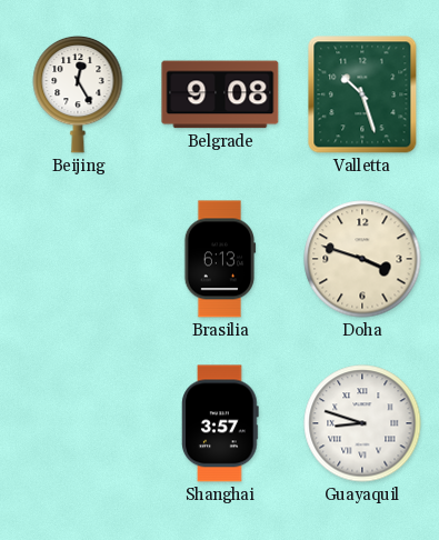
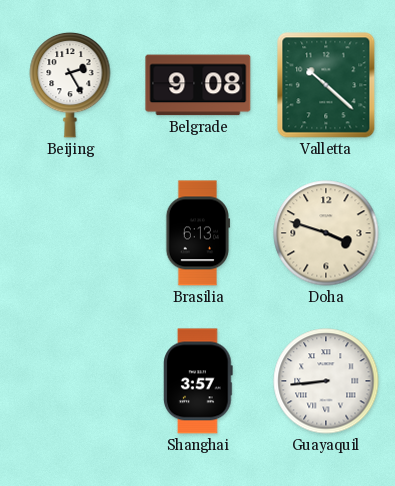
Beijing: 12:25 -> 2:25 (70, 85)
Valletta: 10:27 -> 10:22 (326, 85)
Guayaquil: 8:48 -> 8:44 (326, 381)
